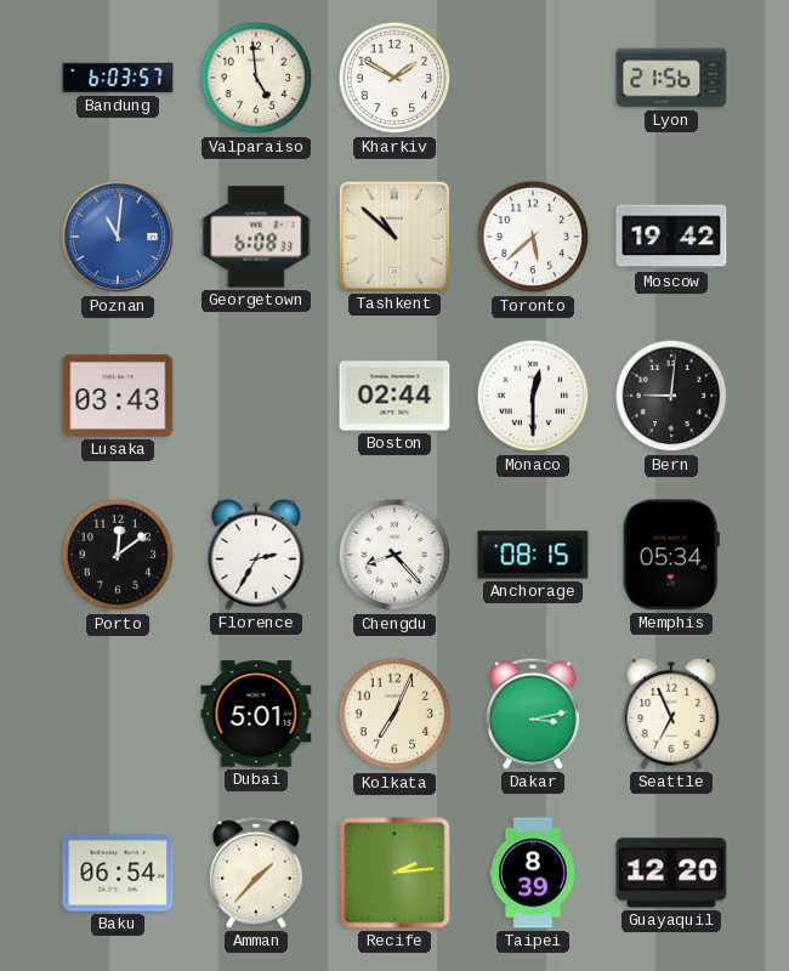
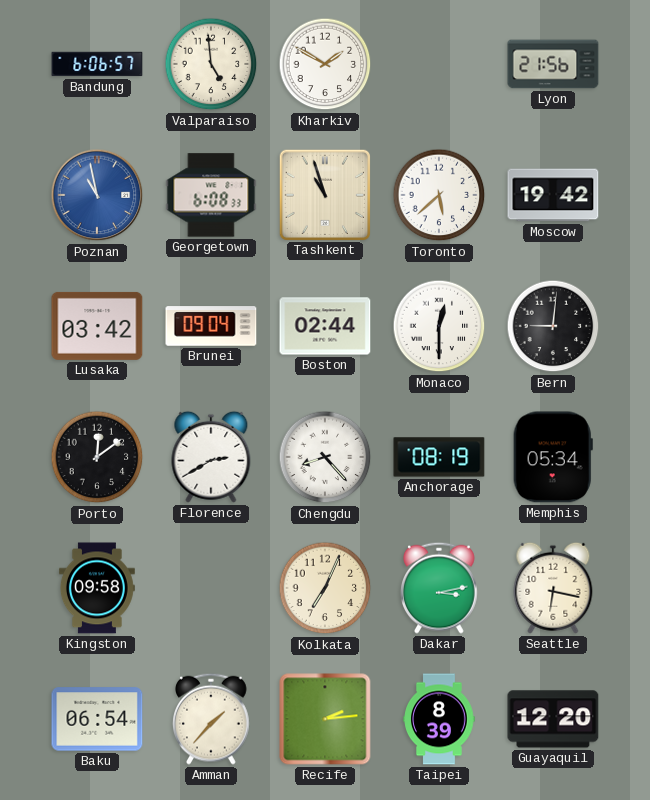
Bandung: 6:03 -> 6:06 (97, 64)
Poznan: 11:01 -> 10:58 (97, 195)
Tashkent: 10:52 -> 10:57 (324, 194)
Lusaka: 03:43 -> 03:42 (97, 326)
Brunei: none -> 09:04 (211, 326)
Florence: 2:35 -> 2:40 (211, 457)
Anchorage: 08:15 -> 08:19 (439, 457)
Kingston: none -> 09:58 (97, 588)
Dubai: 5:01 -> none (256, 714)
Seattle: 6:56 -> 6:17 (553, 588)
